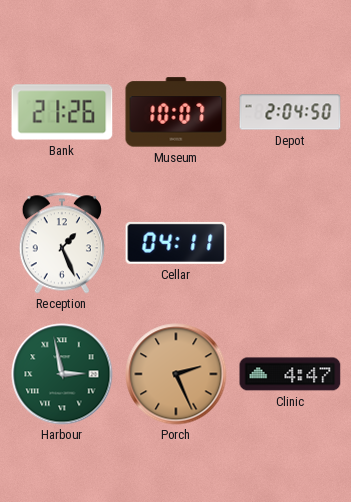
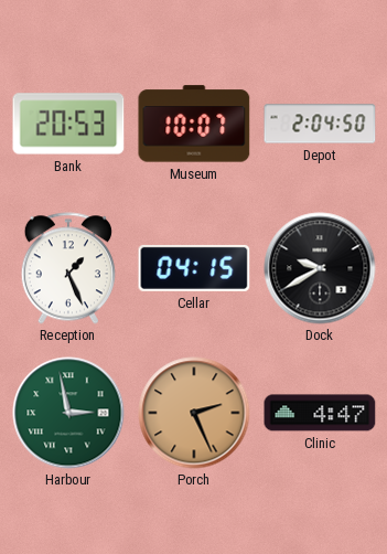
Bank: 21:26 -> 20:53 (68, 124)
Cellar: 04:11 -> 04:15 (194, 268)
Dock: none -> 9:40 (320, 268)
